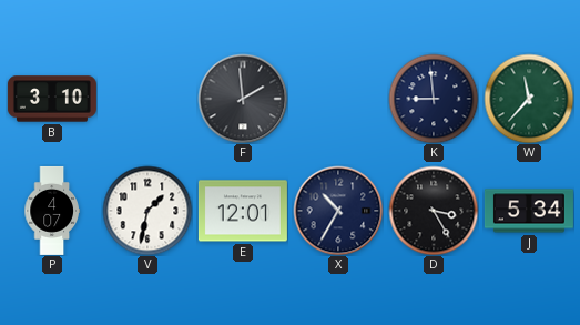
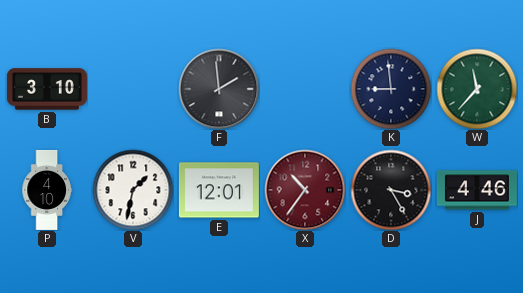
P: 4:07 -> 4:10 (47, 190)
X: 10:35 -> 10:36 (305, 190)
X dial: navy -> burgundy (305, 190)
J: 5:34 -> 4:46 (477, 190)
